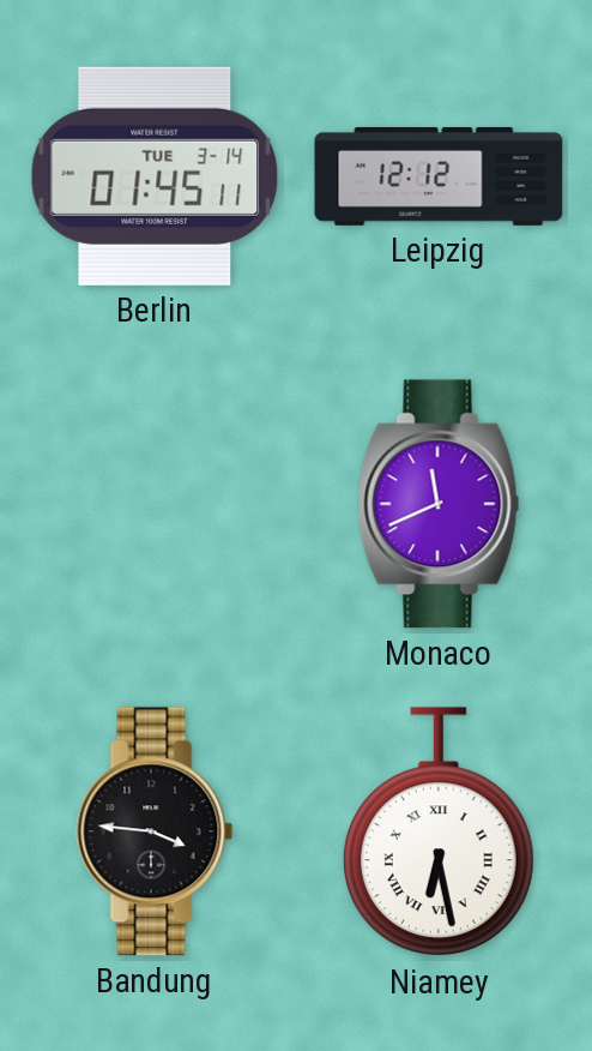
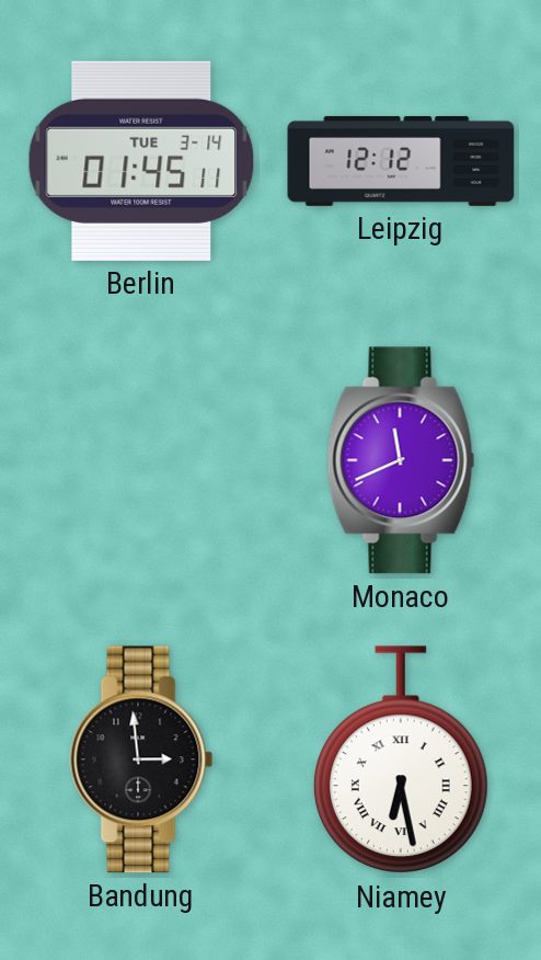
Bandung: 3:46 -> 2:59 (141, 759)
